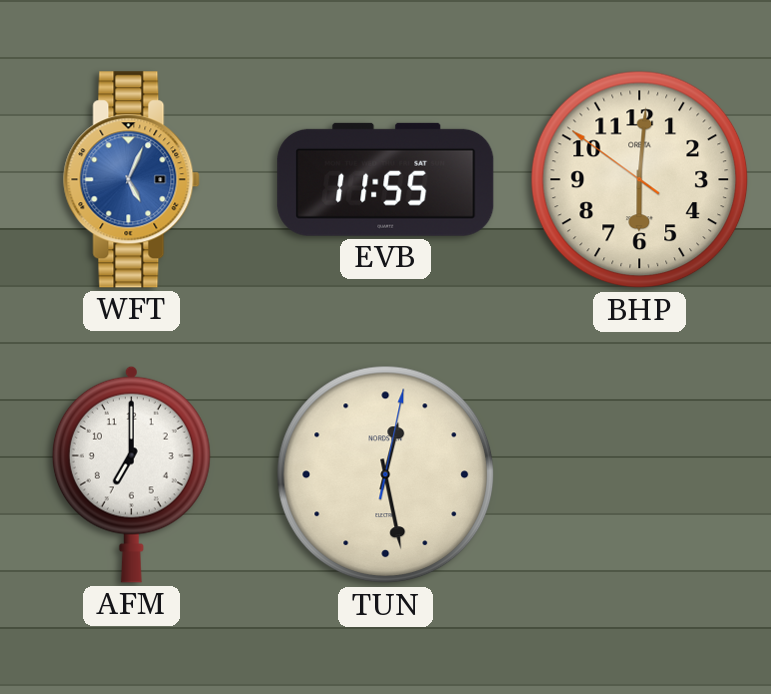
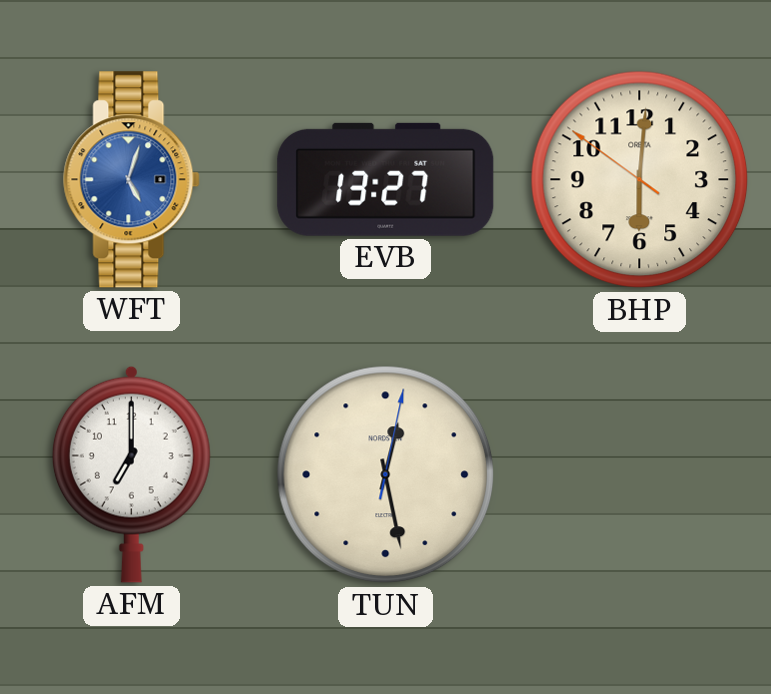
WFT: 5:04 -> 5:03 (132, 180)
EVB: 11:55 -> 13:27 (386, 179)
